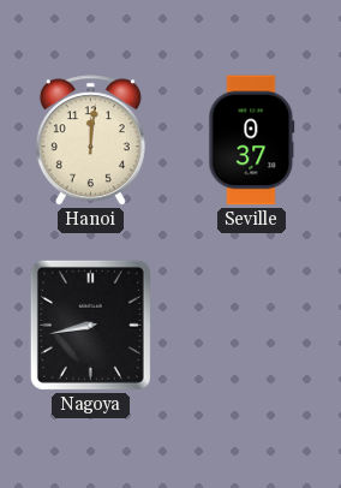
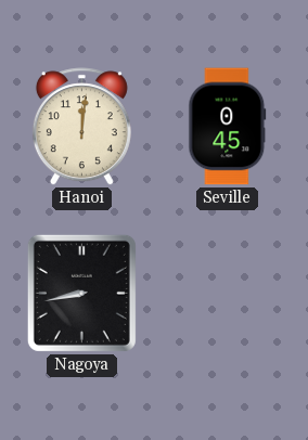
Seville: 0:37 -> 0:45 (228, 127)
